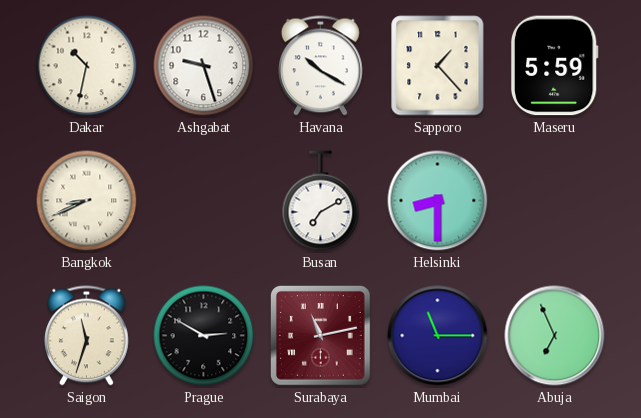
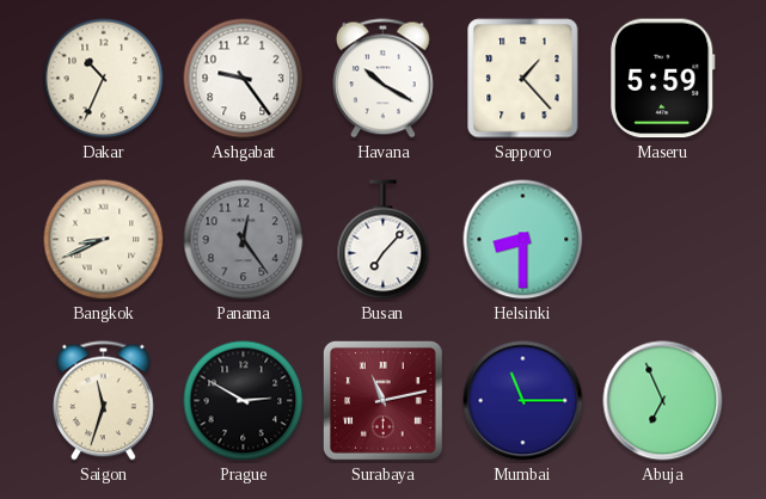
Dakar: 10:32 -> 10:34 (104, 79)
Ashgabat: 9:27 -> 9:24 (244, 79)
Panama: none -> 12:24 (244, 240)
Busan: 7:10 -> 7:07 (384, 240)
